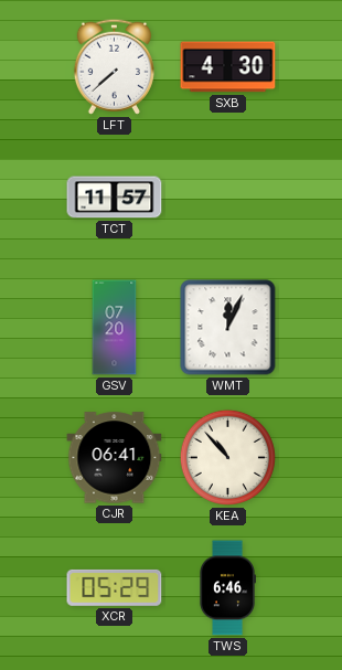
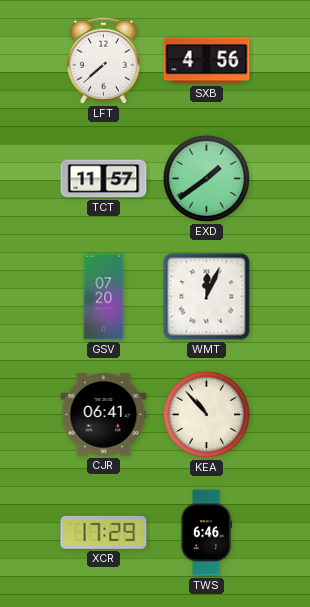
SXB: 4:30 -> 4:56 (207, 61)
EXD: none -> 1:39 (206, 178)
XCR: 05:29 -> 17:29 (104, 532)
